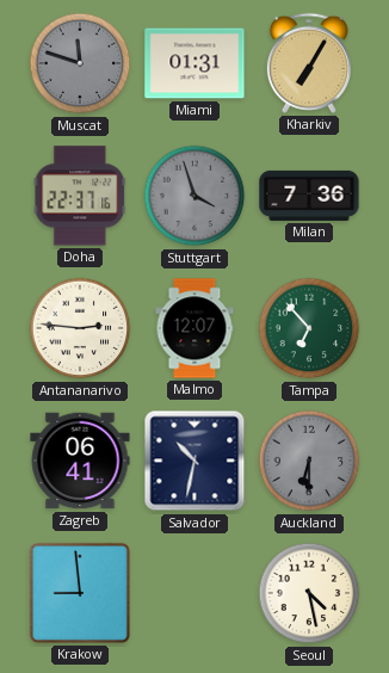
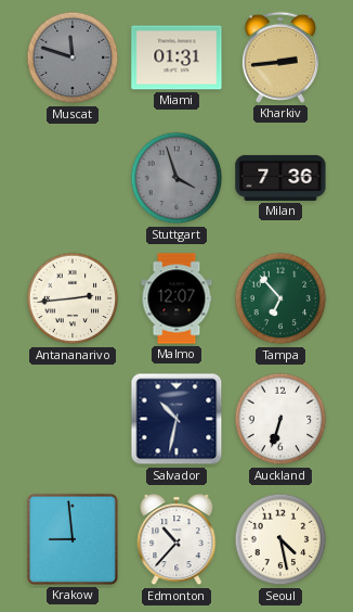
Kharkiv: 7:05 -> 2:44 (280, 58)
Doha: 22:37 -> none (80, 196)
Antananarivo: 2:46 -> 2:44 (73, 298)
Zagreb: 06:41 -> none (80, 461)
Auckland: 6:30 -> 6:33 (280, 419)
Auckland dial: grey -> white (280, 419)
Edmonton: none -> 10:37 (176, 540)
